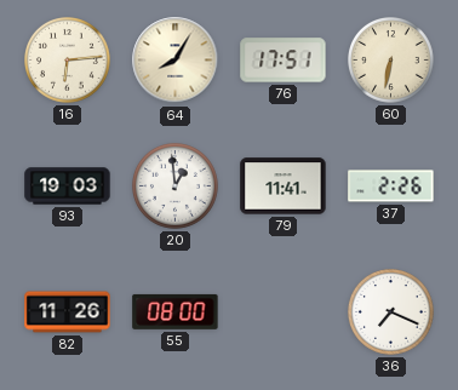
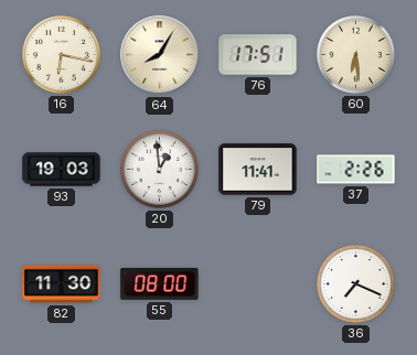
16: 6:14 -> 6:17 (62, 55)
60: 6:32 -> 6:29 (356, 55)
82: 11:26 -> 11:30 (62, 284)
